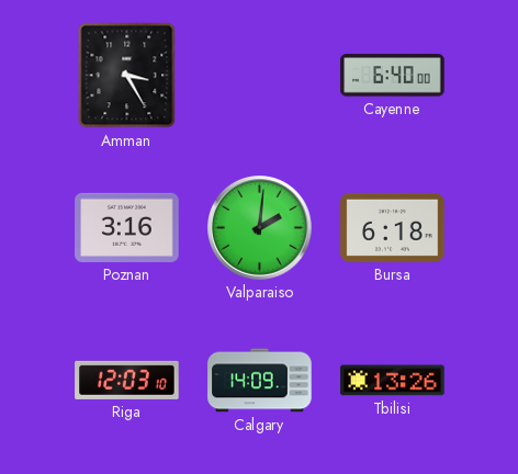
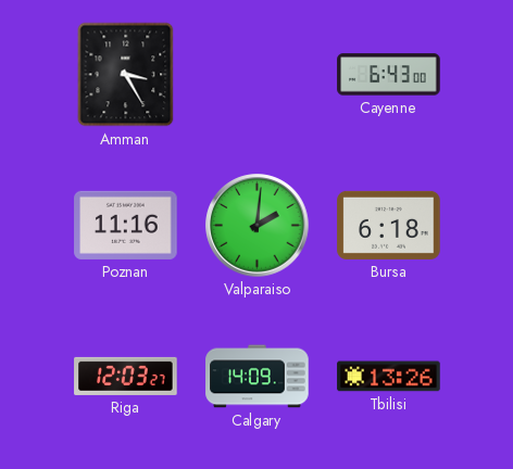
Cayenne: 6:40 -> 6:43 (389, 75)
Poznan: 3:16 -> 11:16 (126, 225)
Riga: 12:03:10 -> 12:03:27 (126, 376)
